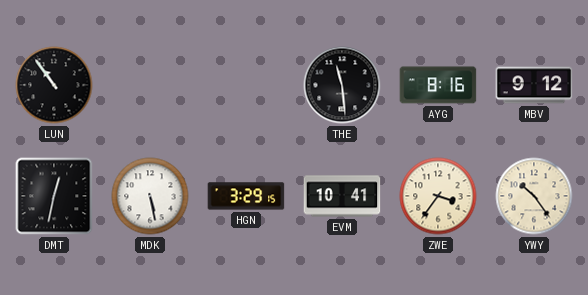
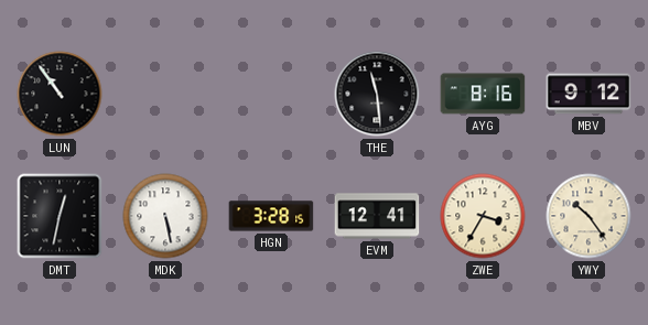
HGN: 3:29 -> 3:28 (271, 216)
EVM: 10:41 -> 12:41 (377, 216)
ZWE: 3:36 -> 3:35 (483, 216)
